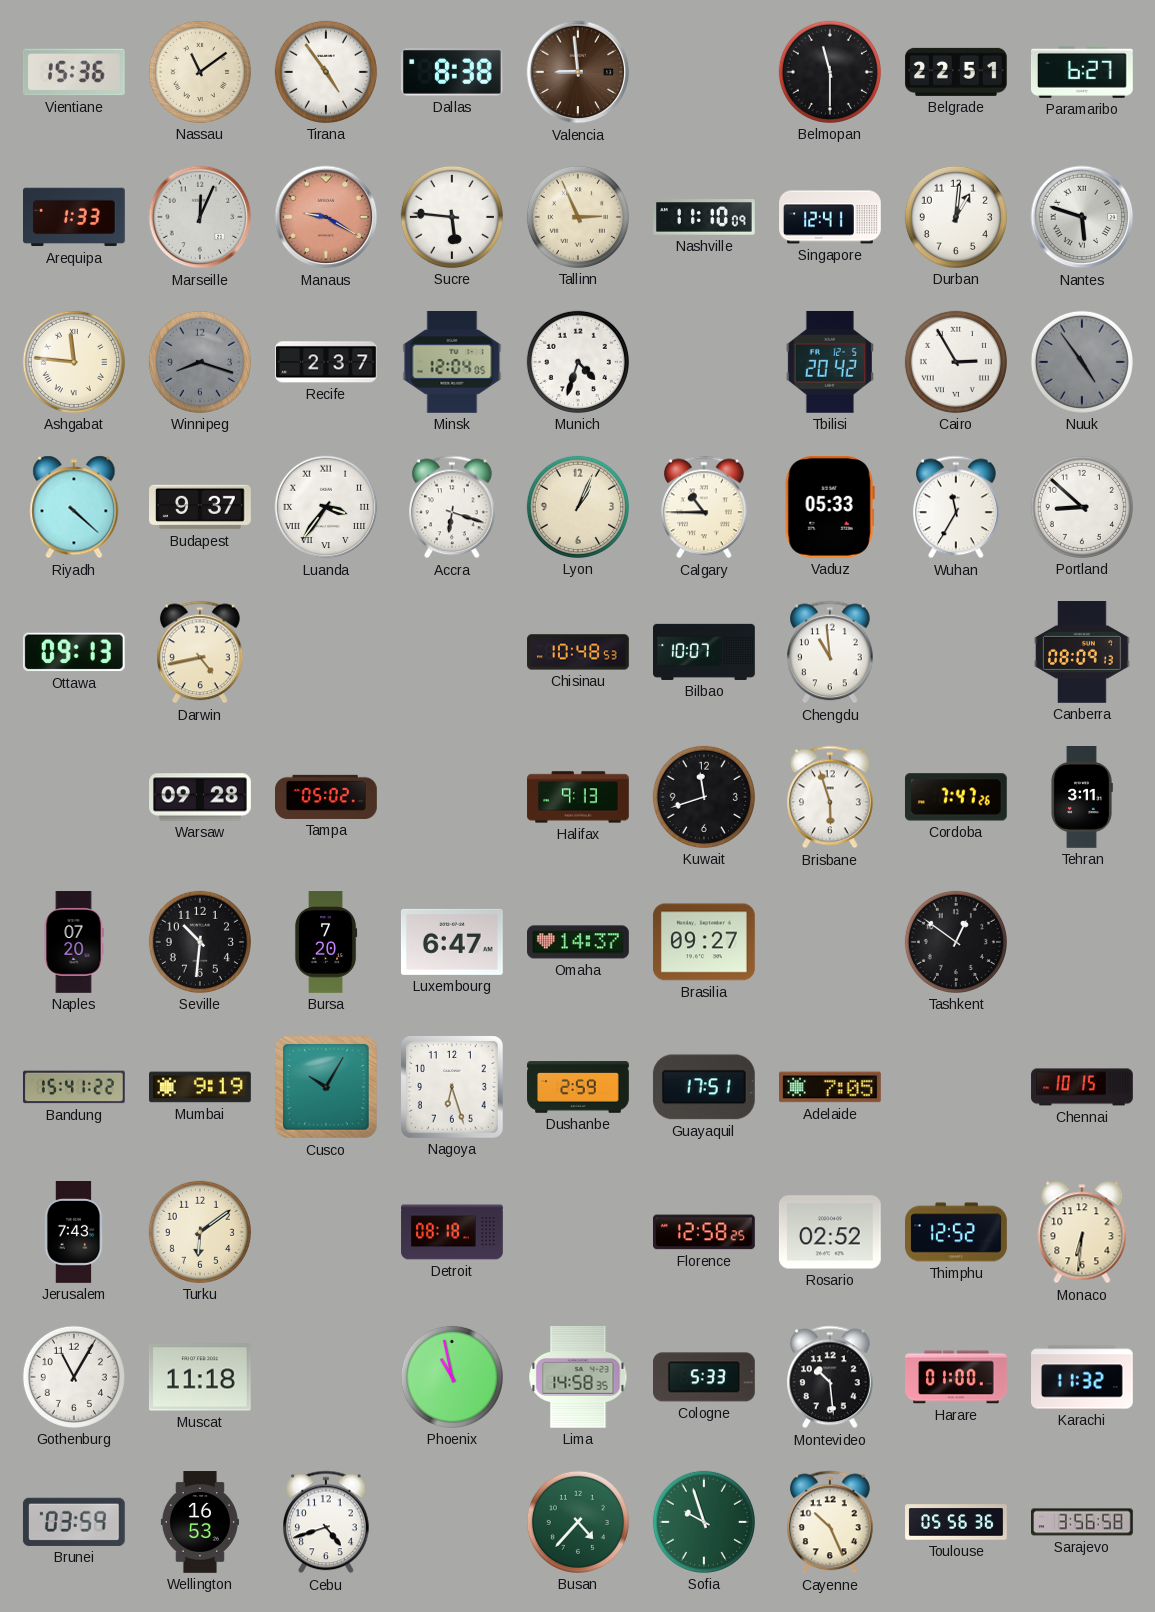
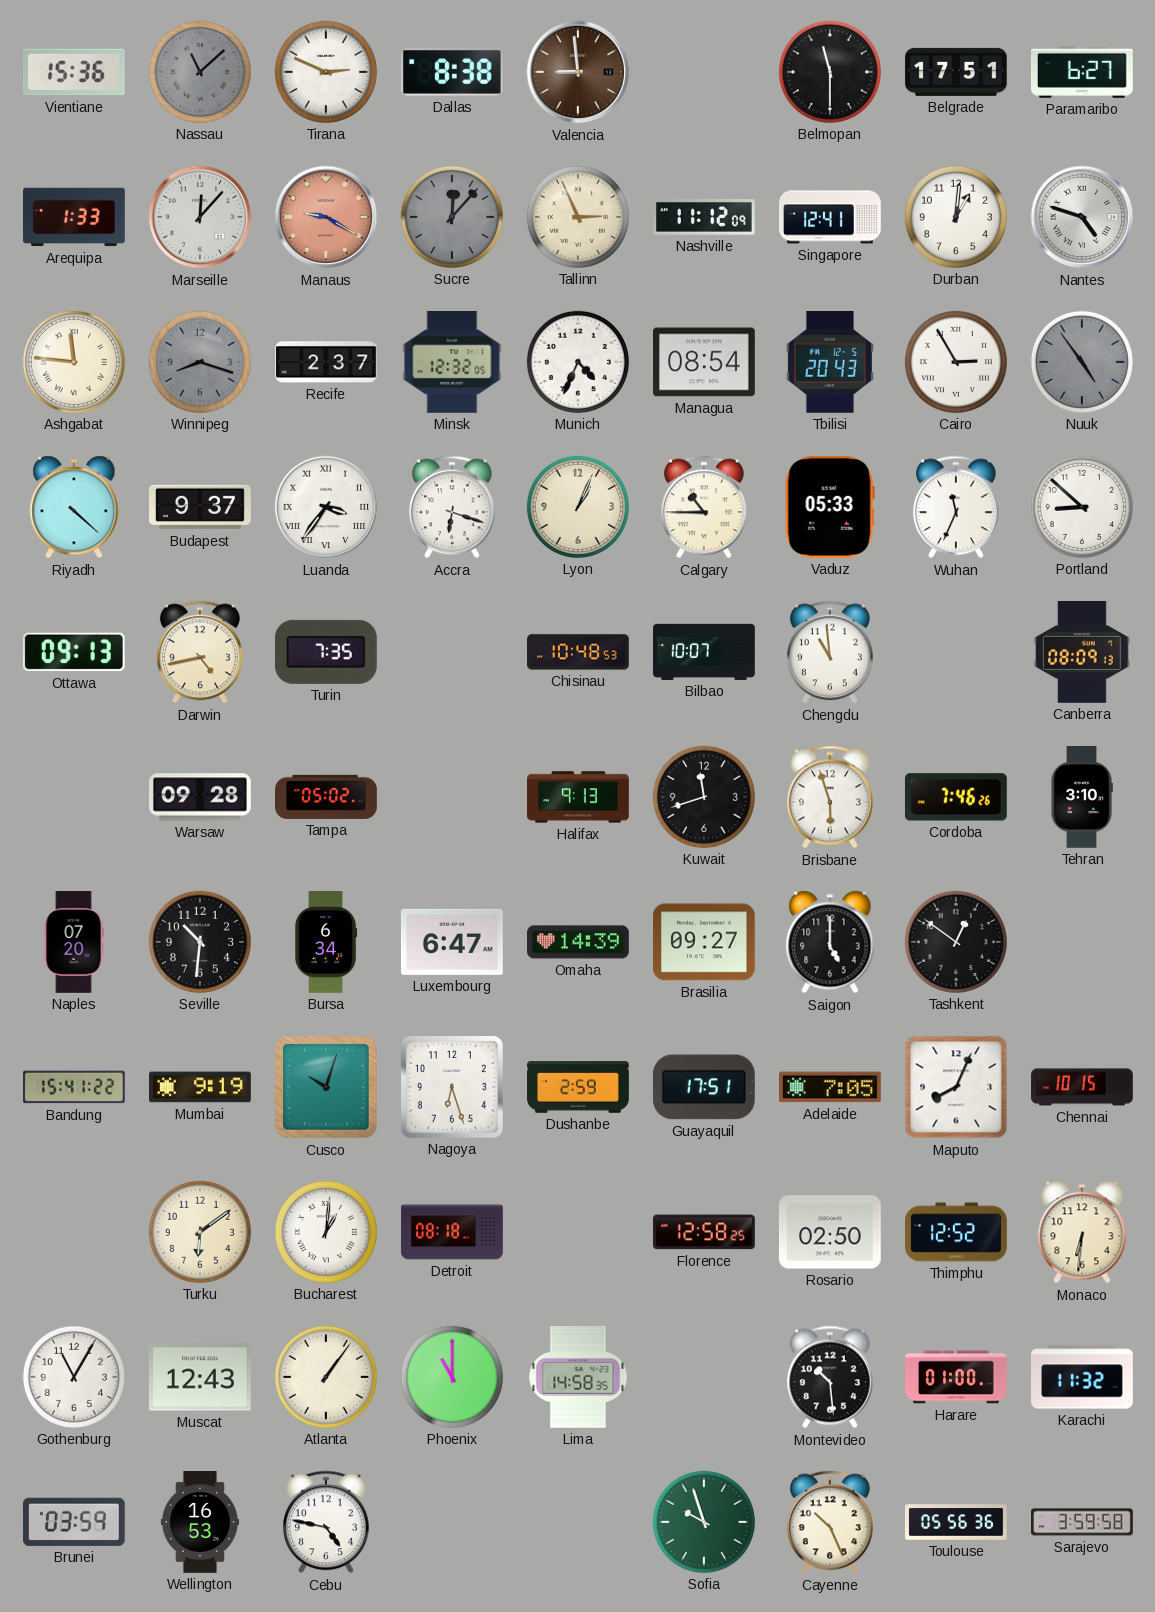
Nassau: 11:09 -> 11:08 (200, 72)
Nassau dial: cream -> grey (200, 72)
Tirana: 4:54 -> 2:49 (326, 72)
Belgrade: 22:51 -> 17:51 (956, 72)
Marseille: 12:04 -> 12:07 (200, 217)
Sucre: 5:46 -> 12:07 (452, 217)
Sucre dial: white -> grey (452, 217)
Nashville: 11:10 -> 11:12 (705, 217)
Nantes: 5:48 -> 4:48 (1082, 217)
Minsk: 12:04 -> 12:32 (452, 363)
Munich: 4:33 -> 4:34 (578, 362)
Managua: none -> 08:54 (705, 362)
Tbilisi: 20:42 -> 20:43 (830, 362)
Wuhan: 11:35 -> 11:34 (957, 507)
Turin: none -> 7:35 (326, 652)
Cordoba: 7:47 -> 7:46 (956, 797)
Tehran: 3:11 -> 3:10 (1082, 797)
Bursa: 7:20 -> 6:34 (326, 942)
Omaha: 14:37 -> 14:39 (579, 942)
Saigon: none -> 5:00 (830, 942)
Cusco: 10:05 -> 10:03 (327, 1088)
Maputo: none -> 8:04 (956, 1087)
Jerusalem: 7:43 -> none (74, 1233)
Bucharest: none -> 1:01 (326, 1232)
Rosario: 02:52 -> 02:50 (830, 1232)
Muscat: 11:18 -> 12:43 (200, 1377)
Atlanta: none -> 1:06 (326, 1377)
Phoenix: 10:58 -> 11:00 (452, 1377)
Cologne: 5:33 -> none (704, 1377)
Cebu: 4:42 -> 4:47 (327, 1522)
Busan: 4:37 -> none (578, 1522)
Sarajevo: 3:56 -> 3:59 (1083, 1522)
